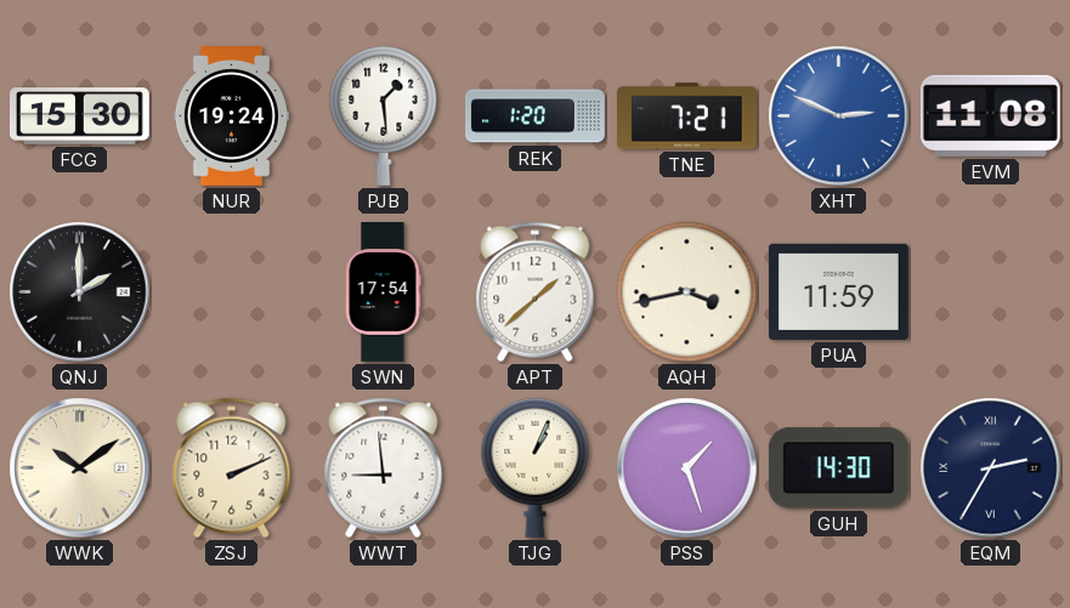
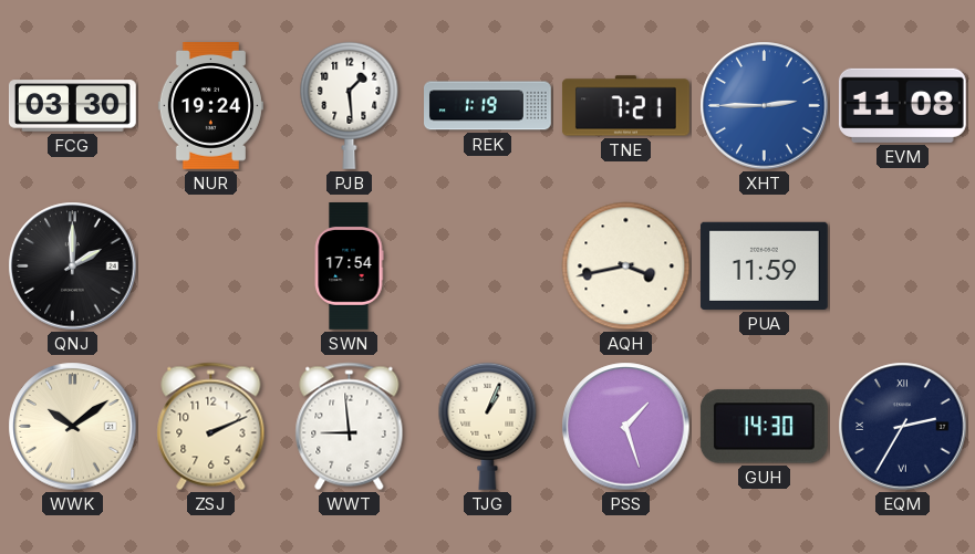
FCG: 15:30 -> 03:30 (73, 106)
REK: 1:20 -> 1:19 (488, 106)
XHT: 2:49 -> 2:45 (765, 106)
APT: 1:38 -> none (536, 292)
